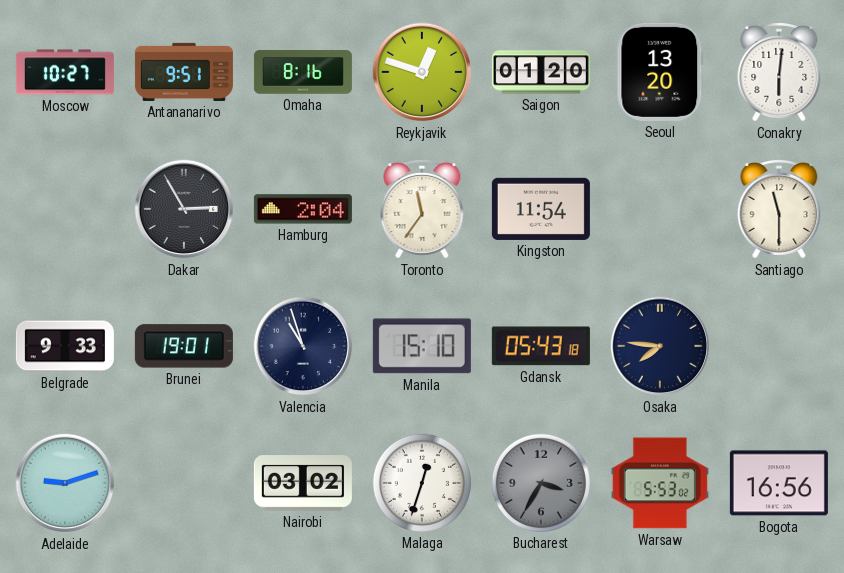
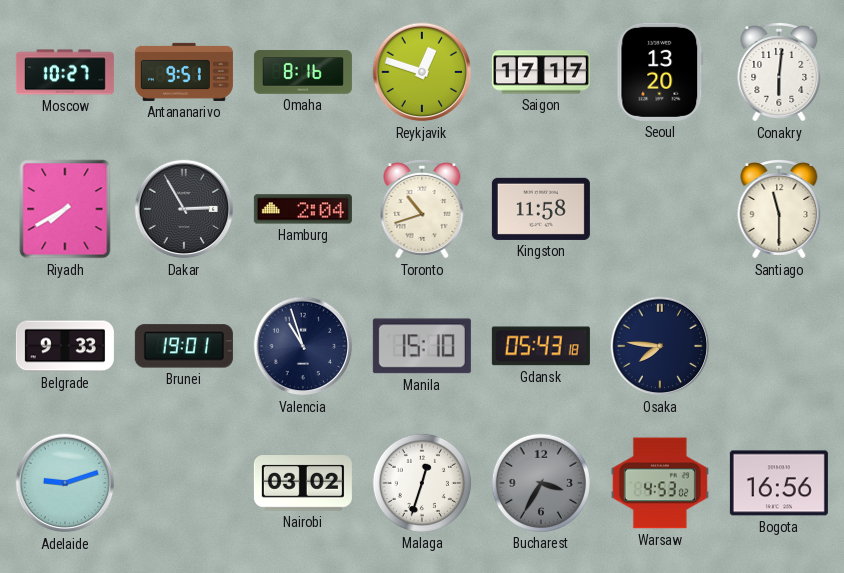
Saigon: 01:20 -> 17:17 (541, 72)
Riyadh: none -> 7:40 (65, 209)
Toronto: 11:36 -> 10:42 (422, 210)
Kingston: 11:54 -> 11:58 (541, 209)
Warsaw: 5:53 -> 4:53 (660, 483)
